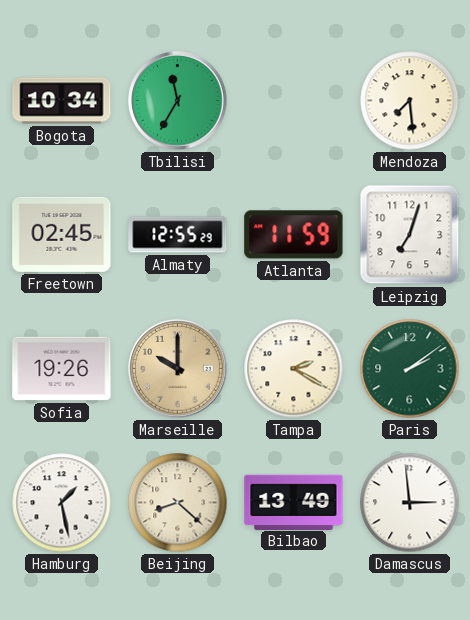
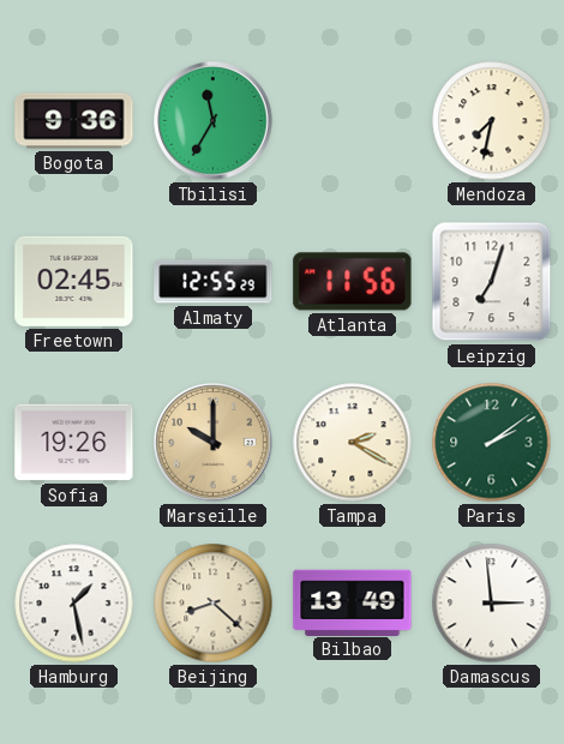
Bogota: 10:34 -> 9:36 (74, 121)
Mendoza: 7:29 -> 7:32 (492, 121)
Atlanta: 11:59 -> 11:56 (353, 282)
